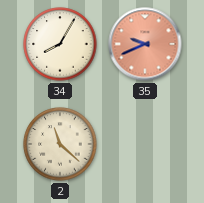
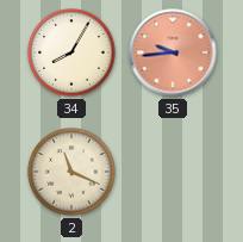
35: 9:41 -> 9:44 (173, 52)
2: 11:22 -> 11:19 (71, 172)
